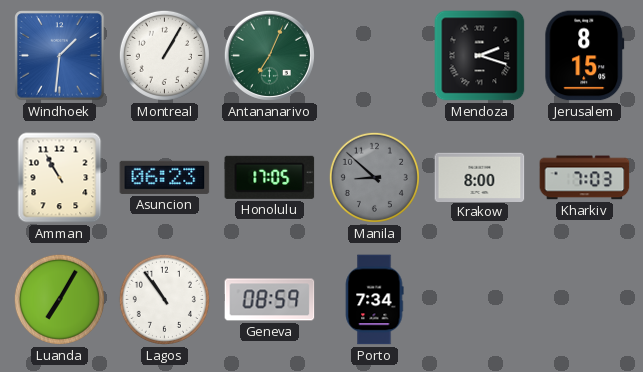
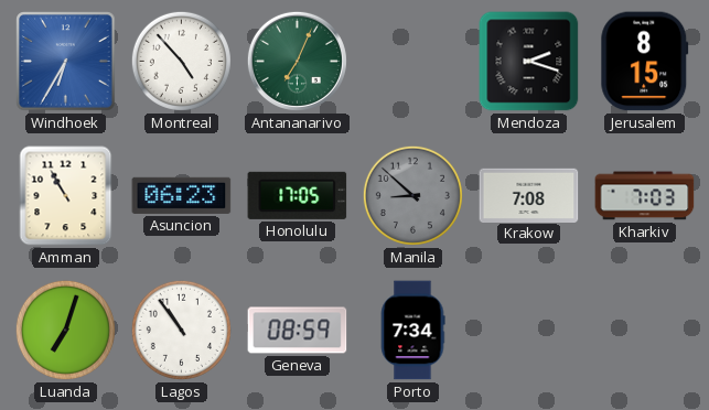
Windhoek: 1:31 -> 6:35 (66, 62)
Montreal: 1:05 -> 4:53 (181, 61)
Krakow: 8:00 -> 7:08 (529, 195)
Luanda: 7:05 -> 7:03 (65, 330)
